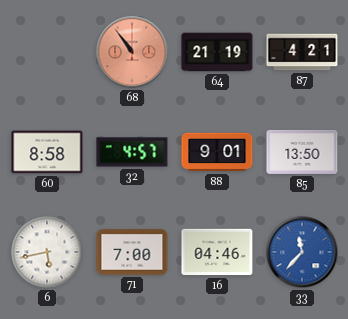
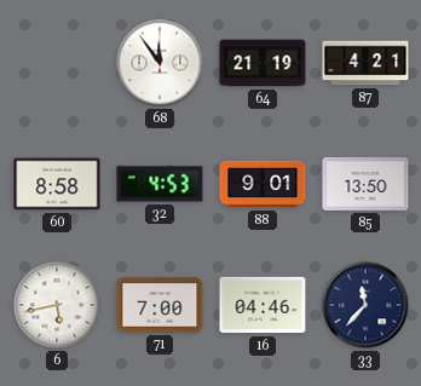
68: 10:54 -> 11:54 (160, 63)
68 dial: salmon -> white (160, 63)
32: 4:57 -> 4:53 (160, 184)
33 dial: blue -> navy (365, 305)
